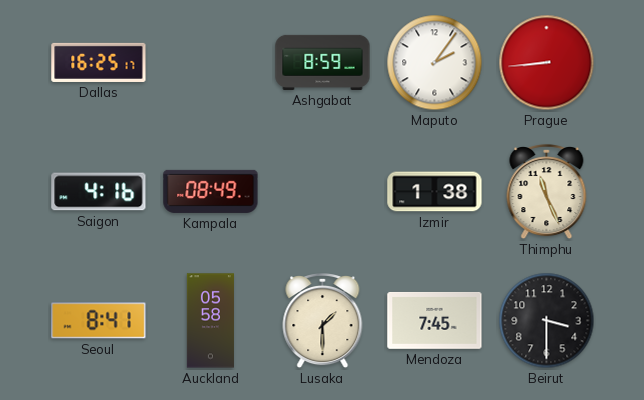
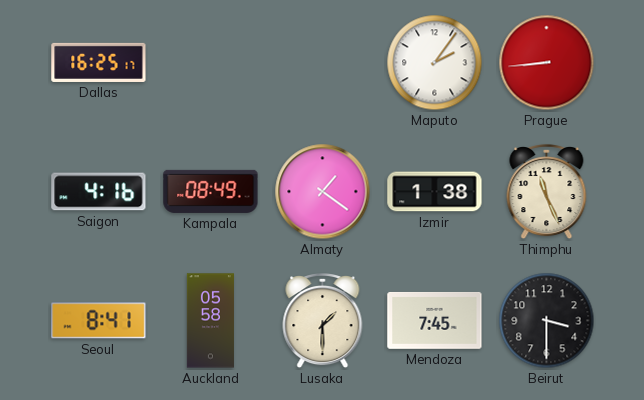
Ashgabat: 8:59 -> none (323, 62)
Almaty: none -> 1:21 (323, 192)
